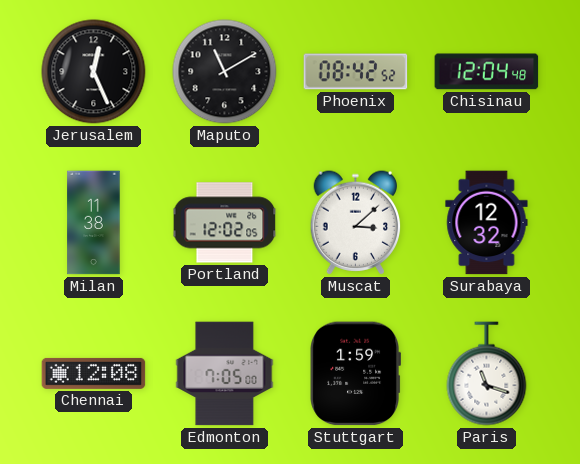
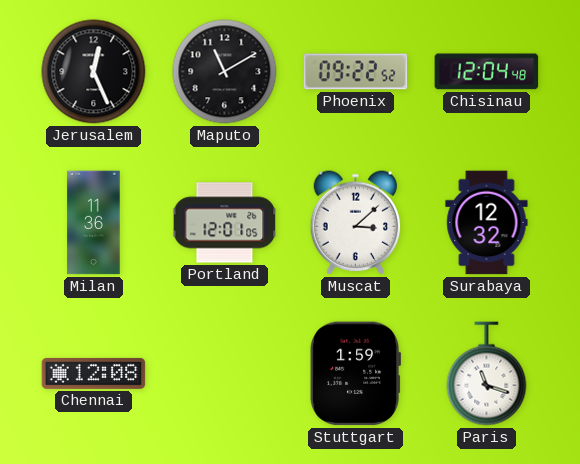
Phoenix: 08:42 -> 09:22 (356, 72)
Milan: 11:38 -> 11:36 (94, 223)
Portland: 12:02 -> 12:01 (225, 223)
Edmonton: 7:05 -> none (225, 374)
